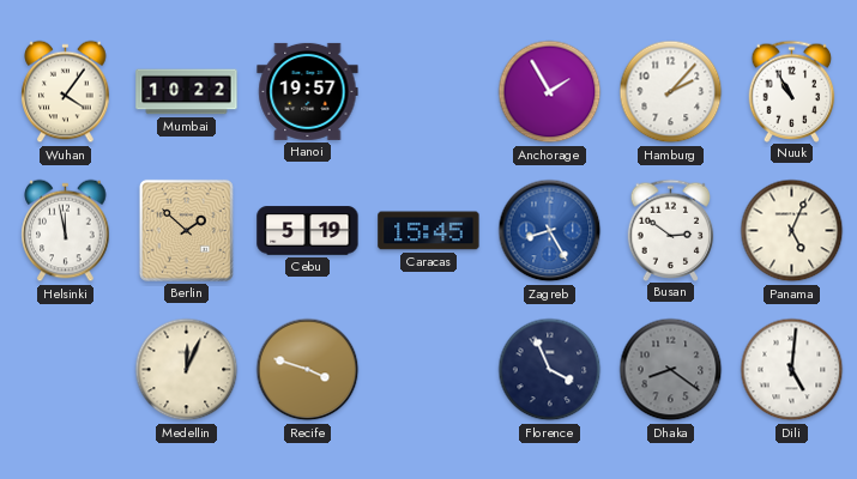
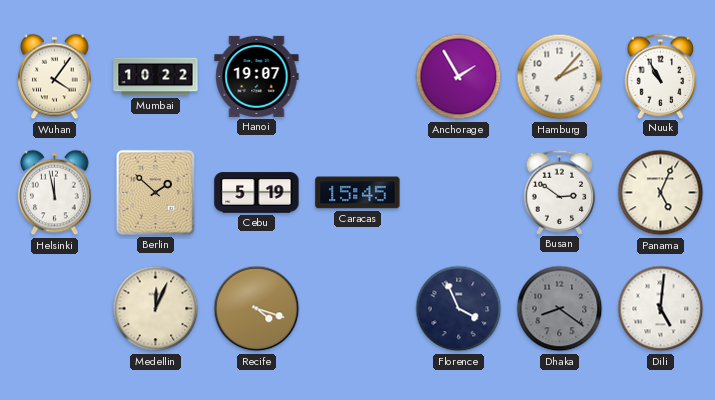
Hanoi: 19:57 -> 19:07 (257, 76)
Zagreb: 8:25 -> none (550, 231)
Recife: 3:48 -> 4:18 (257, 309)
